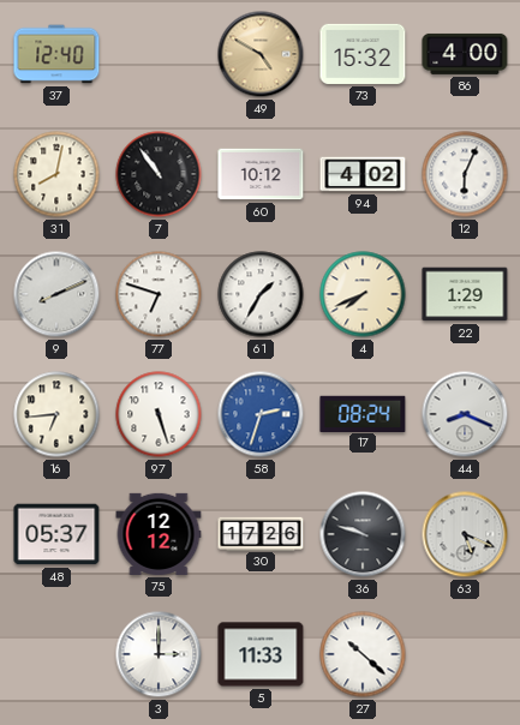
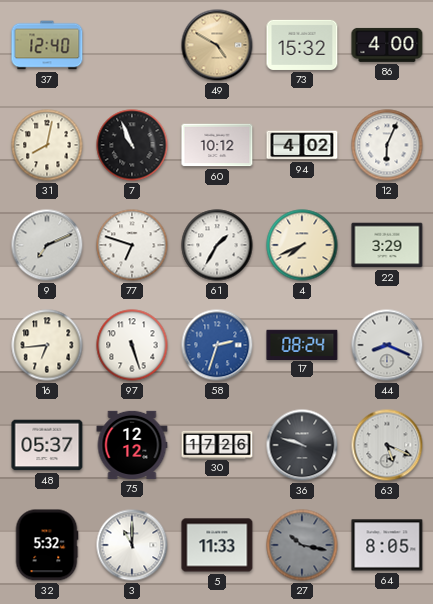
7: 10:54 -> 10:56 (132, 145)
9: 8:11 -> 7:11 (47, 245)
22: 1:29 -> 3:29 (387, 245)
32: none -> 5:32 (47, 545)
3: 3:00 -> 11:00 (132, 545)
27: 10:22 -> 10:17 (302, 545)
27 dial: white -> grey (302, 545)
64: none -> 8:05 (387, 545)
